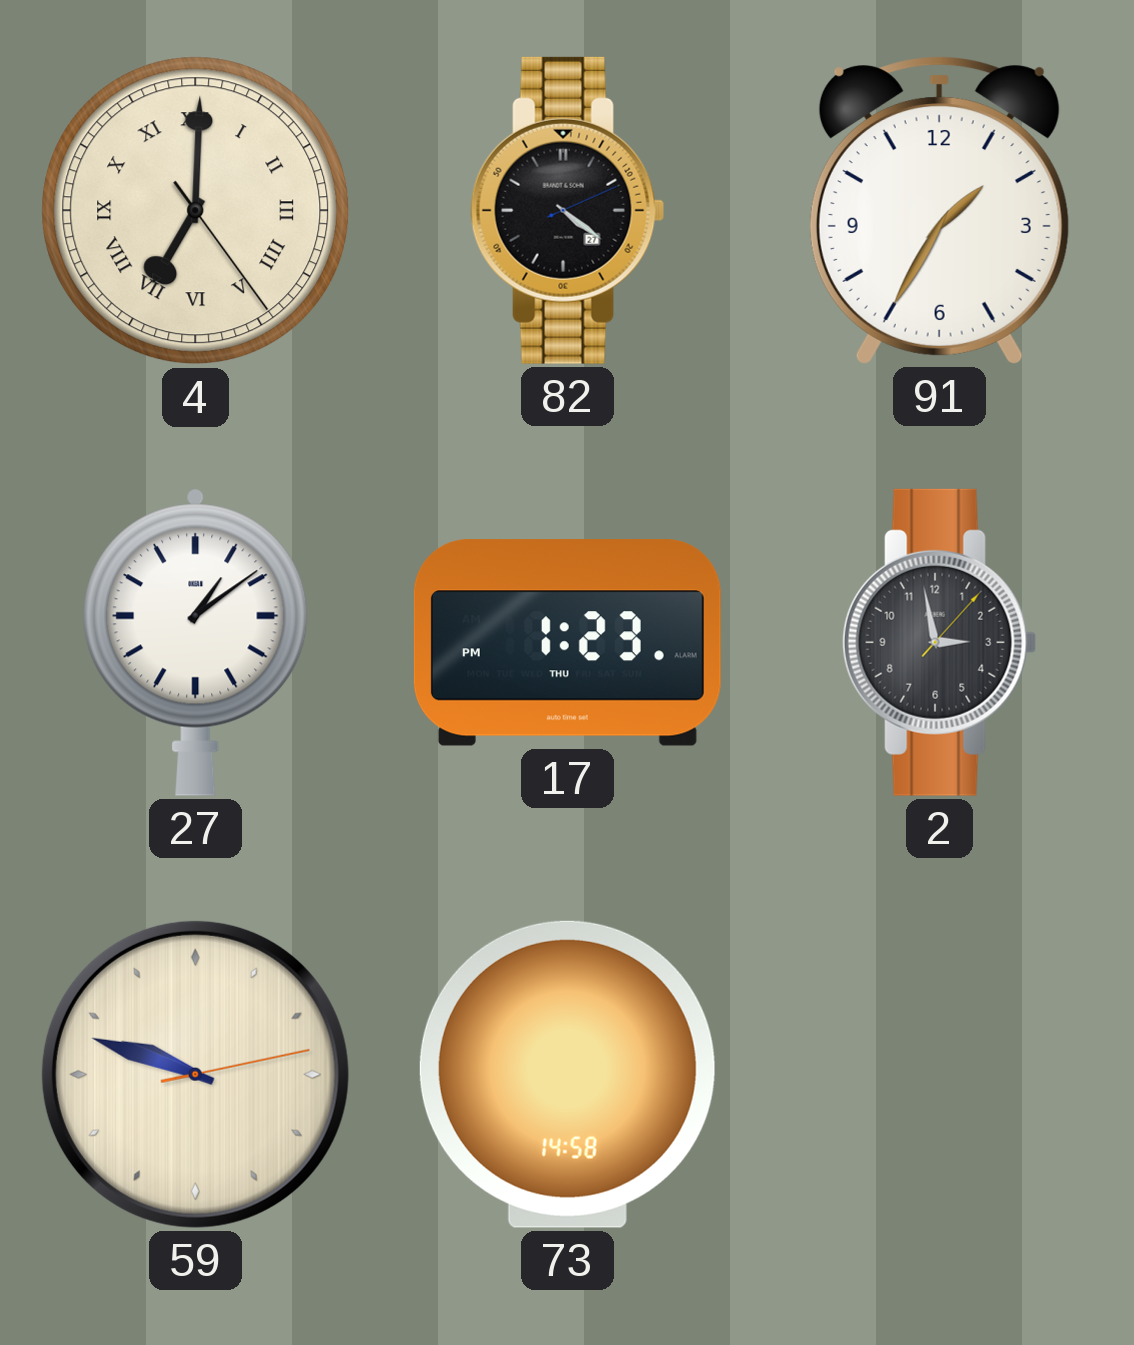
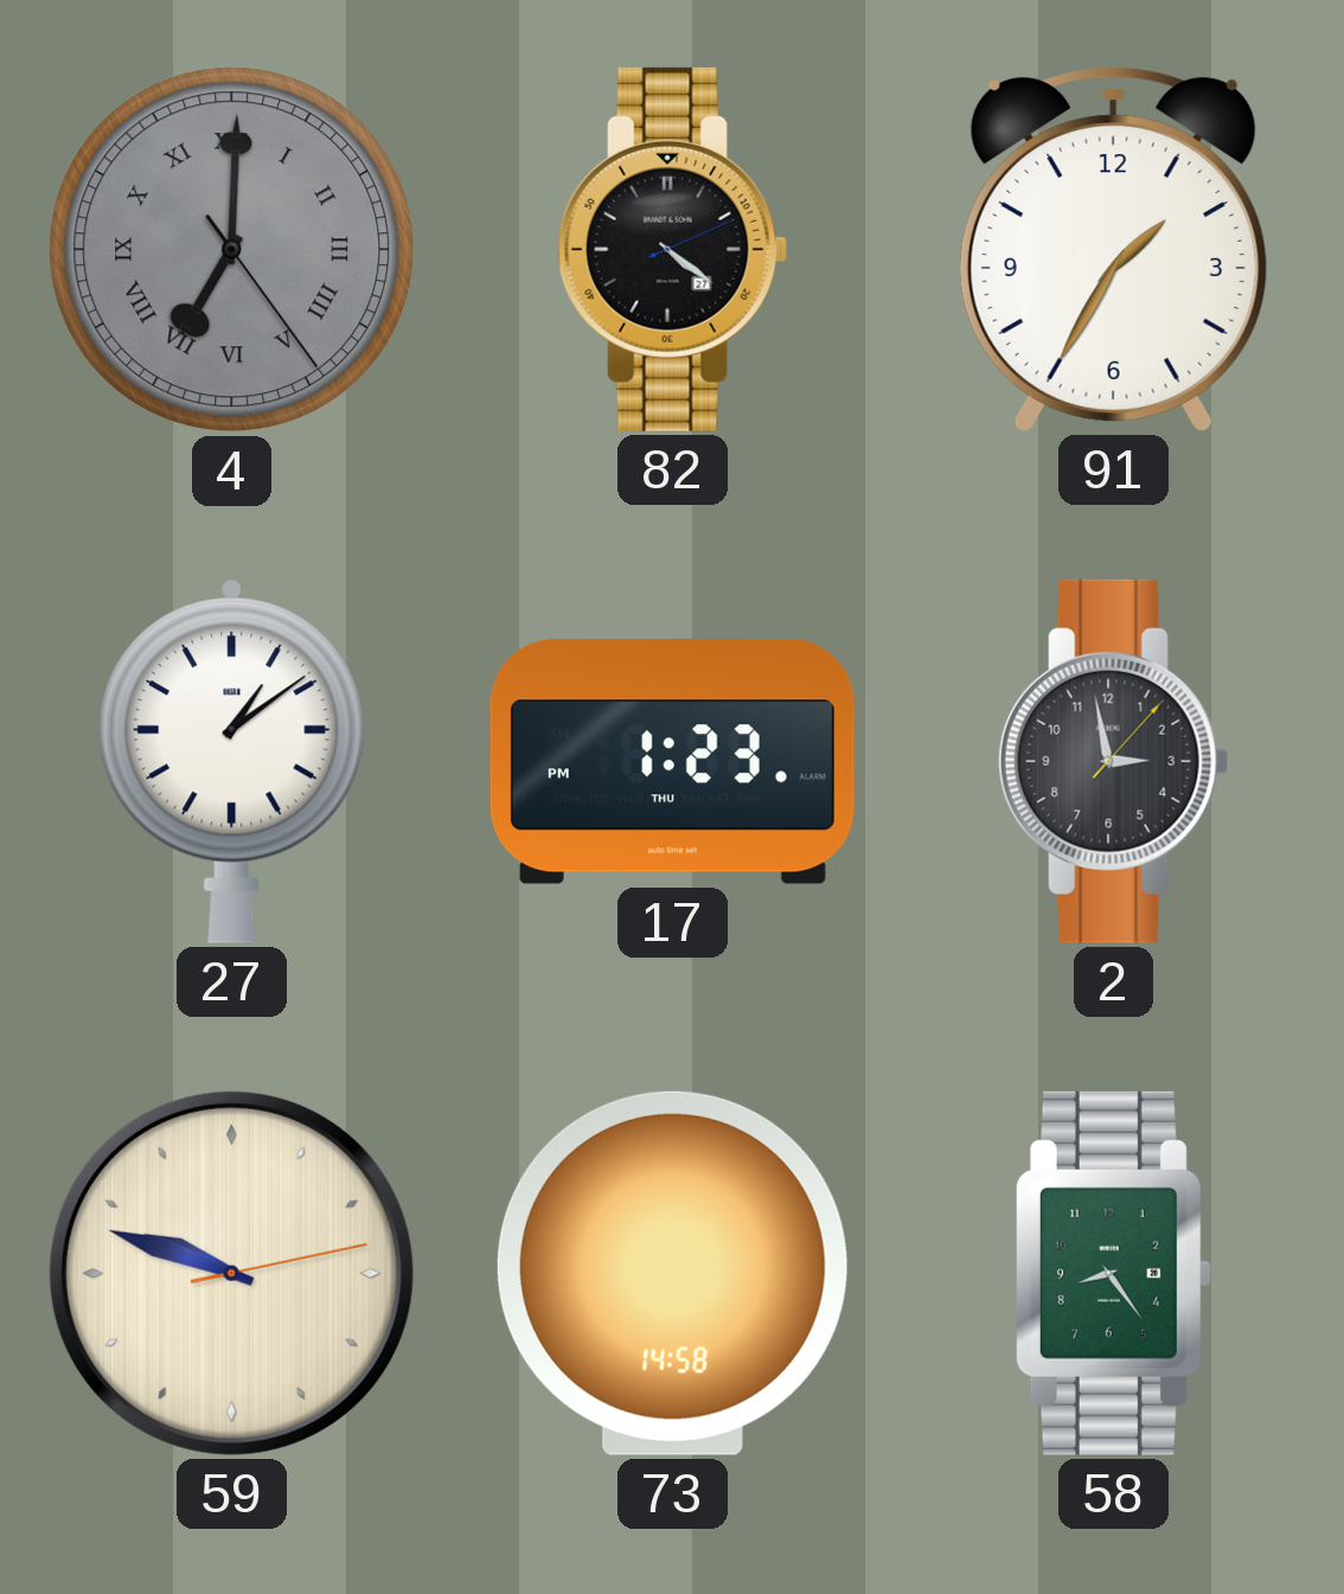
4 dial: cream -> grey (232, 250)
58: none -> 8:24 (1113, 1273)
